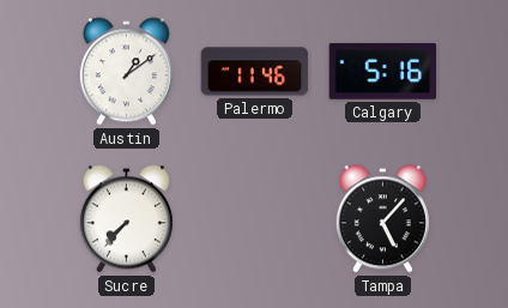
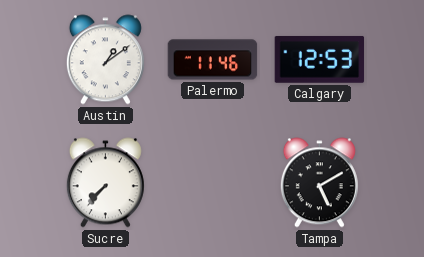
Calgary: 5:16 -> 12:53 (320, 60)
Tampa: 5:07 -> 5:10 (319, 183)
